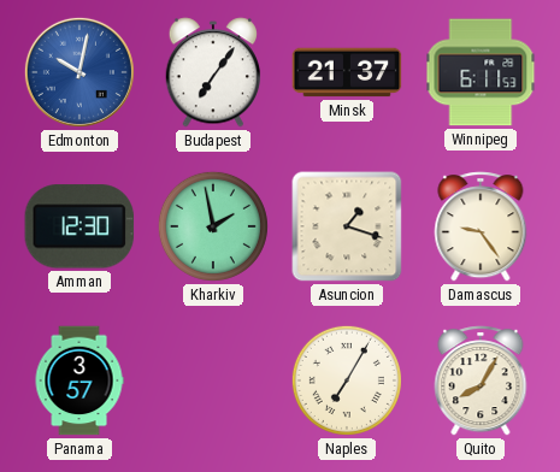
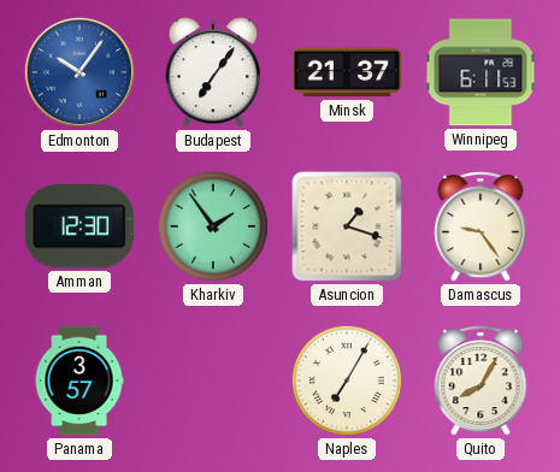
Edmonton: 10:02 -> 10:06 (79, 72)
Kharkiv: 1:58 -> 1:54 (213, 226)
